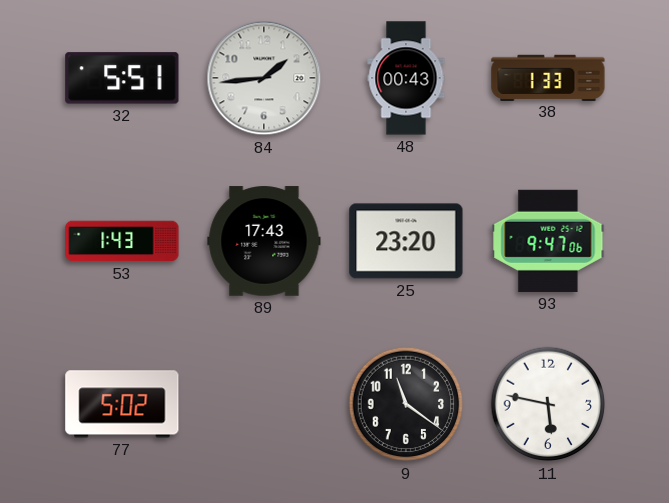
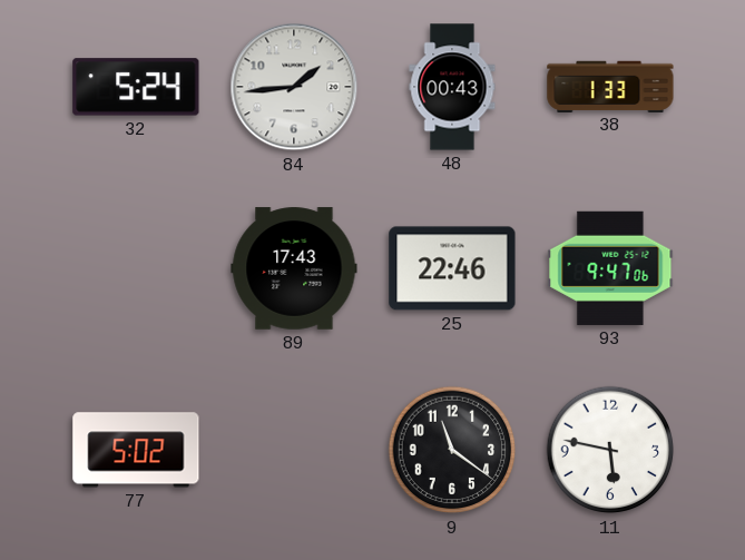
32: 5:51 -> 5:24 (136, 87)
53: 1:43 -> none (122, 241)
25: 23:20 -> 22:46 (452, 268)
